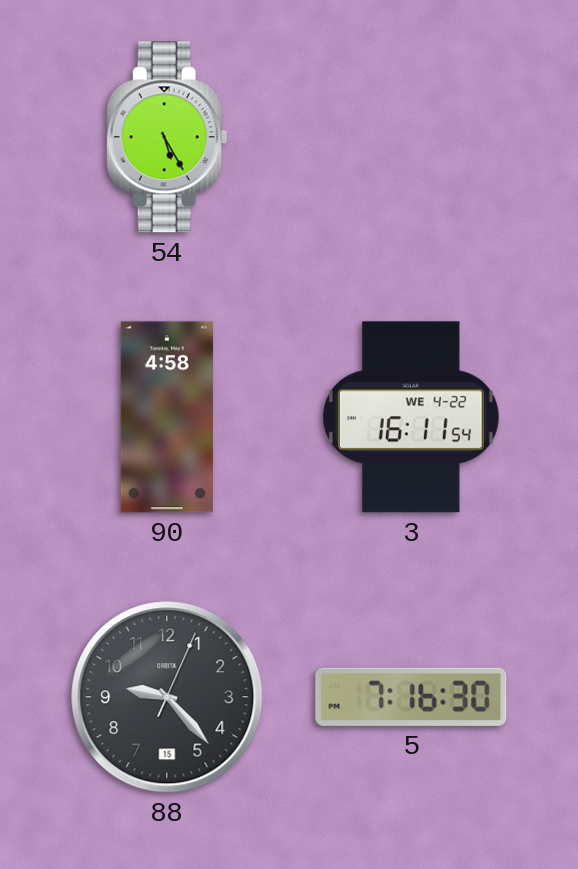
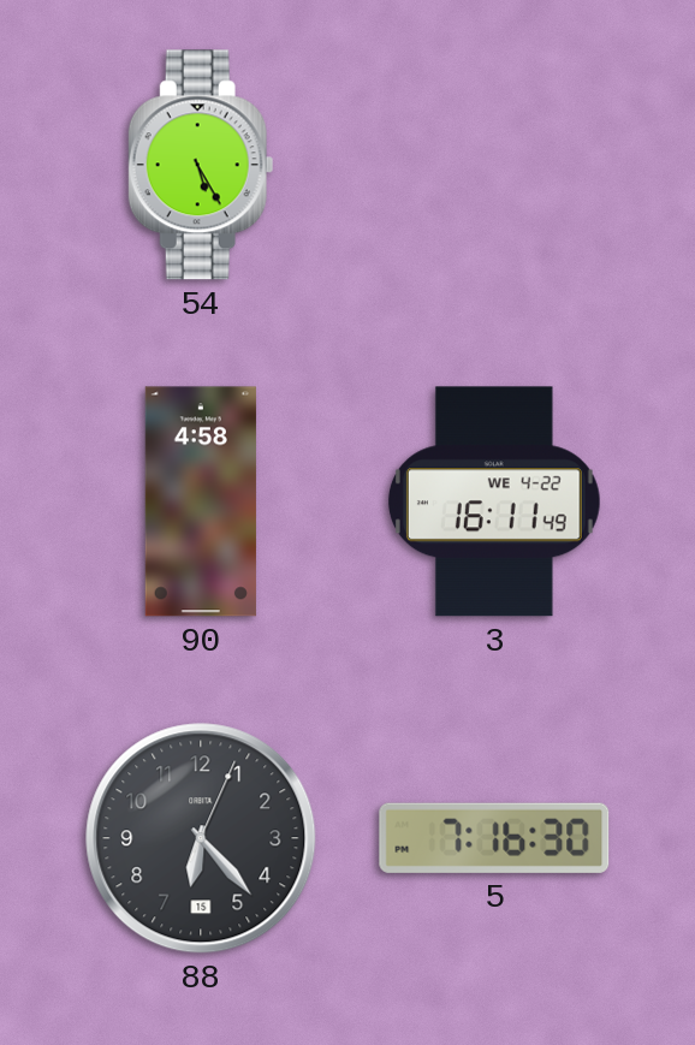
3: 16:11:54 -> 16:11:49 (494, 501)
88: 9:23 -> 6:23 (201, 838)
